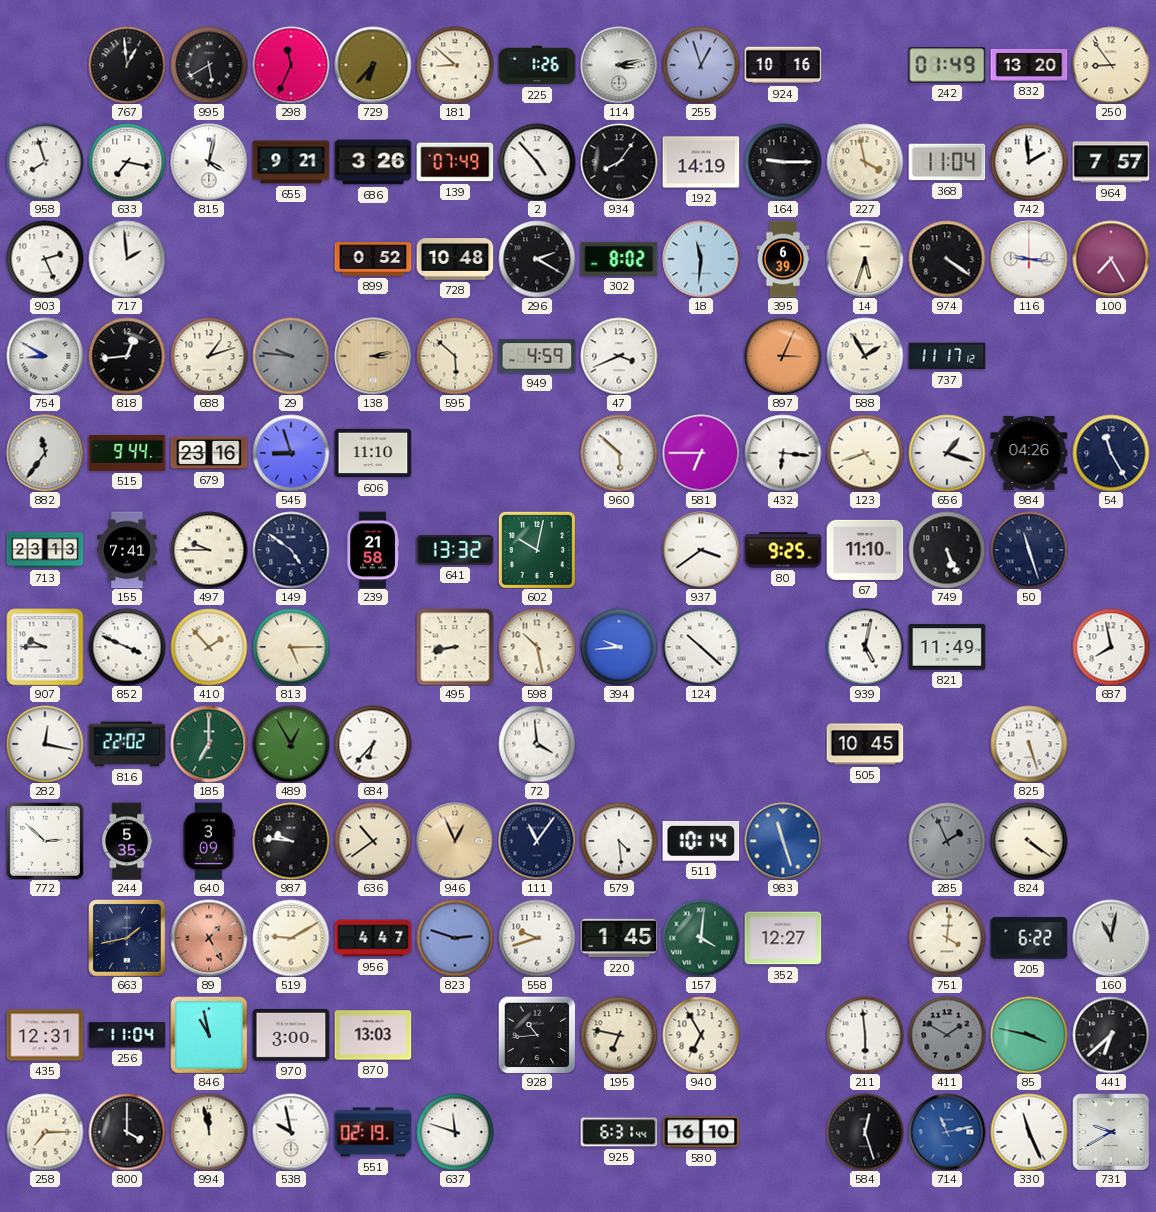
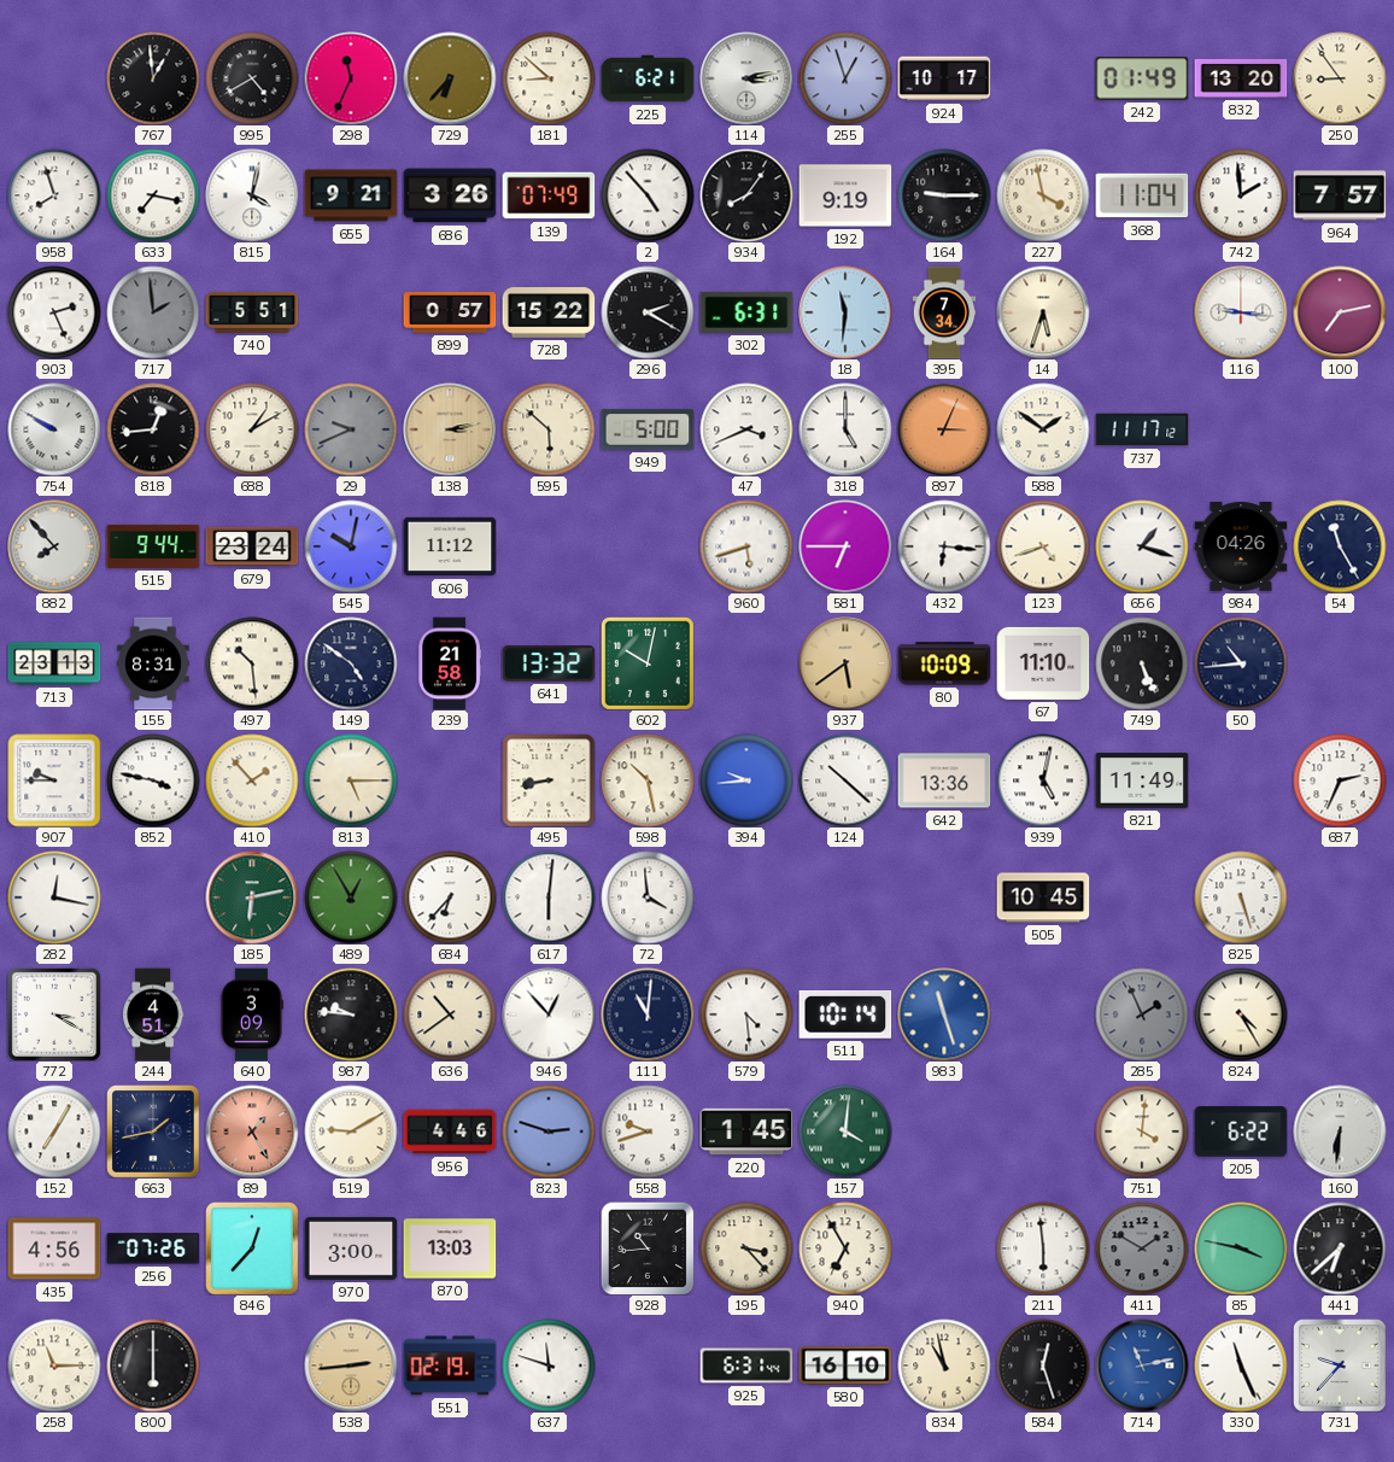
995: 5:40 -> 4:40 (252, 78)
225: 1:26 -> 6:21 (648, 78)
924: 10:16 -> 10:17 (944, 78)
192: 14:19 -> 9:19 (845, 195)
717 dial: white -> grey (153, 312)
740: none -> 5:51 (252, 312)
899: 0:52 -> 0:57 (450, 312)
728: 10:48 -> 15:22 (549, 312)
302: 8:02 -> 6:31 (746, 312)
395: 6:39 -> 7:34 (944, 312)
974: 4:21 -> none (947, 259)
100: 7:25 -> 7:13 (1340, 312)
754: 8:50 -> 9:50 (54, 429)
688: 1:12 -> 1:10 (252, 429)
29: 9:46 -> 9:41 (351, 429)
949: 4:59 -> 5:00 (648, 429)
318: none -> 5:00 (845, 429)
588: 1:55 -> 1:51 (1043, 429)
882: 11:36 -> 7:53 (54, 546)
679: 23:16 -> 23:24 (252, 546)
545: 8:57 -> 10:02 (351, 546)
606: 11:10 -> 11:12 (450, 546)
960: 5:52 -> 5:42 (746, 546)
155: 7:41 -> 8:31 (153, 663)
497: 9:45 -> 10:29 (252, 663)
937: 3:39 -> 5:39 (845, 663)
937 dial: white -> champagne (845, 663)
80: 9:25 -> 10:09 (944, 663)
50: 11:27 -> 10:44 (1241, 663)
852: 3:49 -> 3:47 (153, 780)
642: none -> 13:36 (944, 780)
687: 7:58 -> 2:34 (1340, 780)
816: 22:02 -> none (127, 744)
185: 7:00 -> 6:13 (252, 897)
617: none -> 6:01 (549, 897)
772: 2:52 -> 3:20 (54, 1014)
244: 5:35 -> 4:51 (153, 1014)
946: 12:56 -> 12:53 (549, 1014)
946 dial: champagne -> white (549, 1014)
111: 11:06 -> 11:01 (648, 1014)
824: 4:21 -> 4:25 (1241, 1014)
152: none -> 7:05 (54, 1131)
956: 4:47 -> 4:46 (450, 1131)
352: 12:27 -> none (783, 938)
160: 11:02 -> 6:31 (1340, 1131)
435: 12:31 -> 4:56 (54, 1248)
256: 11:04 -> 07:26 (153, 1248)
846: 10:58 -> 12:37 (252, 1248)
195: 6:47 -> 3:23 (746, 1248)
258: 7:15 -> 11:15 (54, 1365)
800: 4:00 -> 6:00 (153, 1365)
994: 11:58 -> none (209, 1132)
538: 9:58 -> 2:44 (351, 1365)
538 dial: white -> champagne (351, 1365)
834: none -> 10:58 (944, 1365)
731: 9:40 -> 9:37 (1340, 1365)
